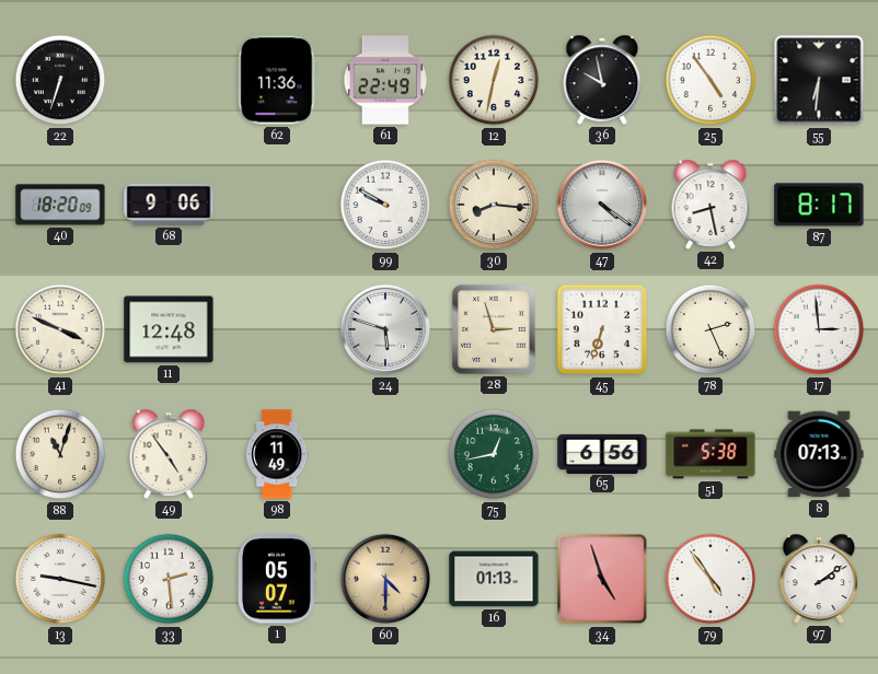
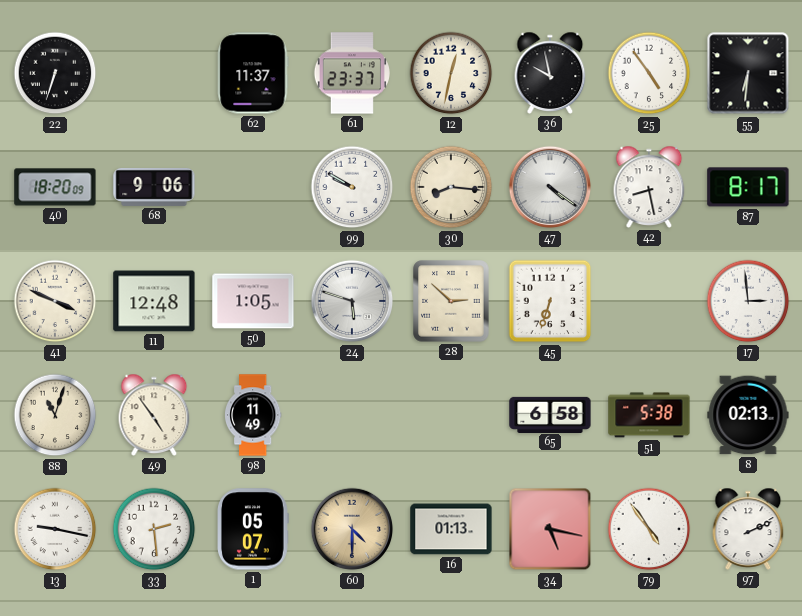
62: 11:36 -> 11:37 (253, 73)
61: 22:49 -> 23:37 (352, 73)
50: none -> 1:05 (253, 301)
28: 2:57 -> 2:52 (451, 301)
78: 2:26 -> none (711, 329)
75: 12:43 -> none (494, 454)
65: 6:56 -> 6:58 (550, 414)
8: 07:13 -> 02:13 (748, 415)
34: 4:57 -> 5:17 (550, 529)
97: 2:09 -> 2:11 (748, 529)
